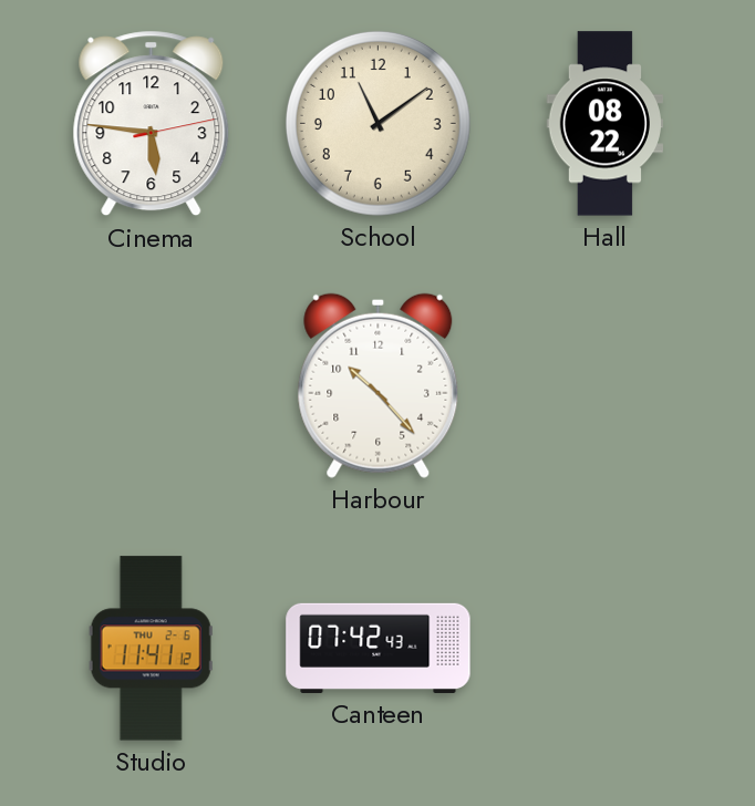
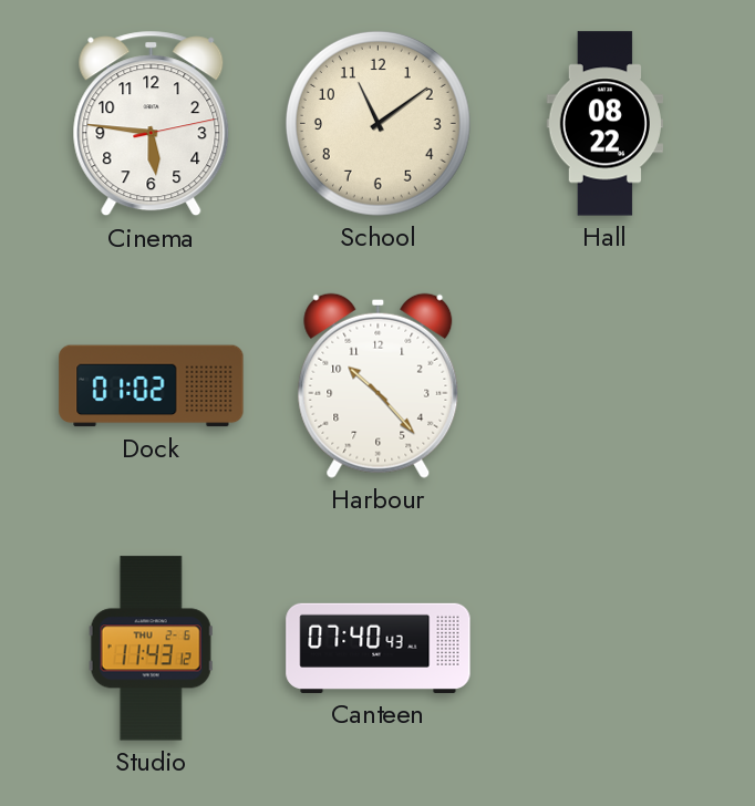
Dock: none -> 01:02 (152, 386)
Studio: 11:41 -> 11:43 (151, 649)
Canteen: 07:42 -> 07:40 (379, 648)
